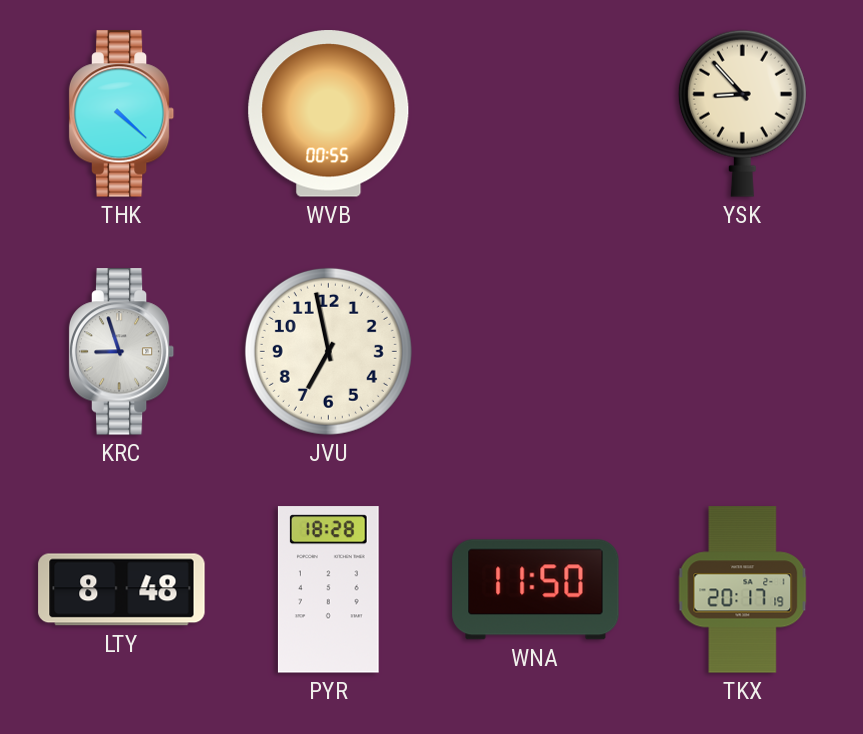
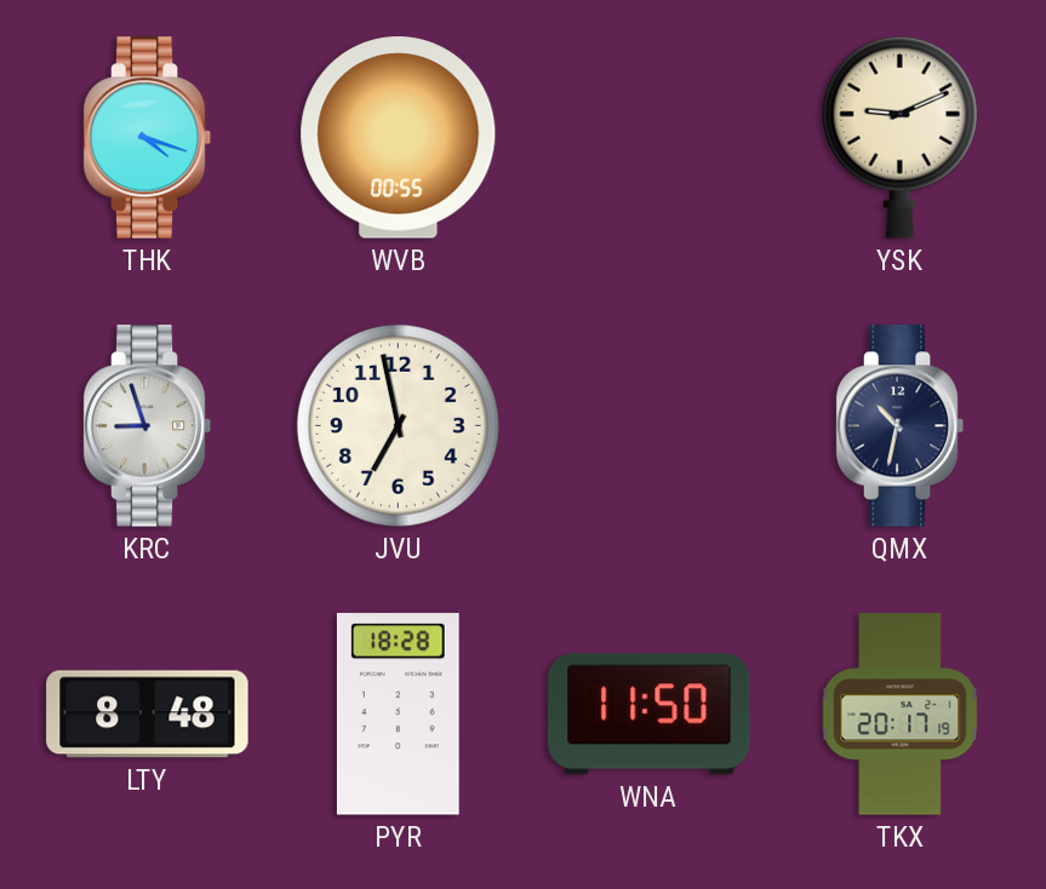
THK: 4:22 -> 4:18 (148, 138)
YSK: 8:53 -> 9:11 (899, 137)
QMX: none -> 10:32 (901, 426)
